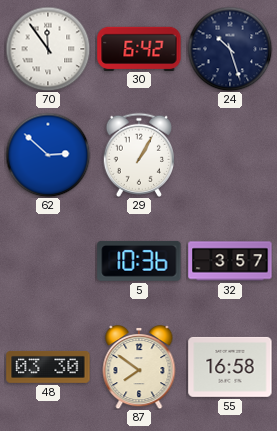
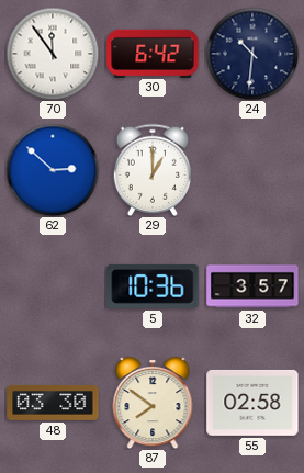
24: 10:27 -> 10:31 (252, 54)
29: 1:05 -> 1:00 (151, 170)
55: 16:58 -> 02:58 (252, 403)
